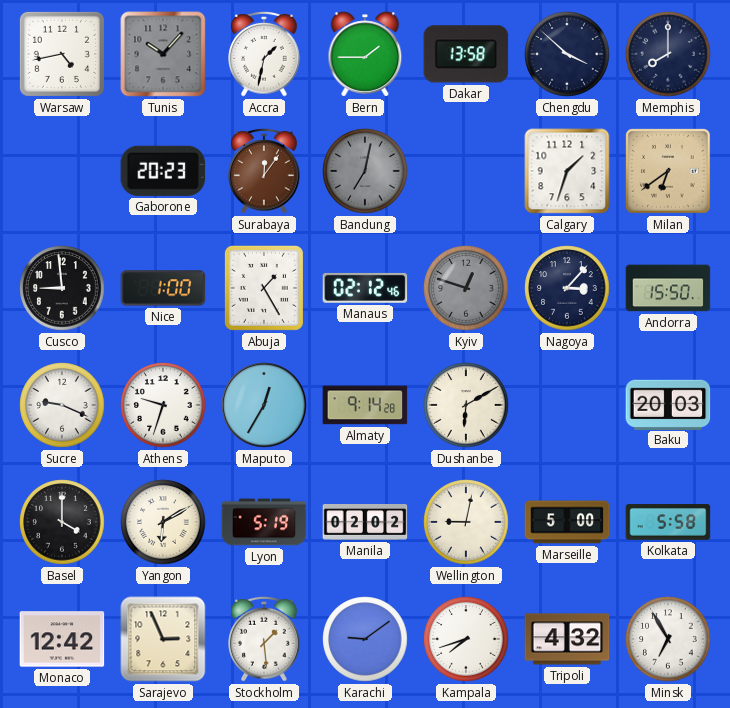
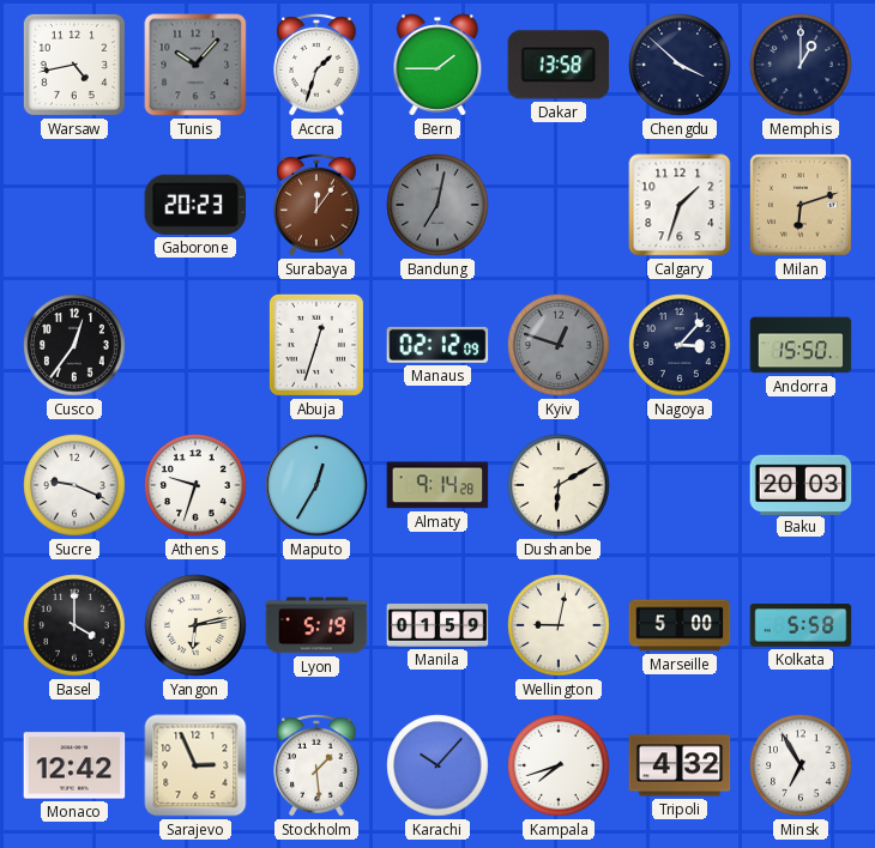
Accra: 1:32 -> 1:33 (316, 65)
Memphis: 8:00 -> 1:00 (801, 65)
Milan: 6:39 -> 6:12 (801, 205)
Cusco: 8:59 -> 12:36 (74, 345)
Nice: 1:00 -> none (163, 288)
Abuja: 1:25 -> 12:33 (316, 345)
Manaus: 02:12:46 -> 02:12:09 (437, 345)
Yangon: 6:10 -> 6:13 (195, 625)
Manila: 02:02 -> 01:59 (437, 625)
Karachi: 9:09 -> 10:07 (437, 765)
